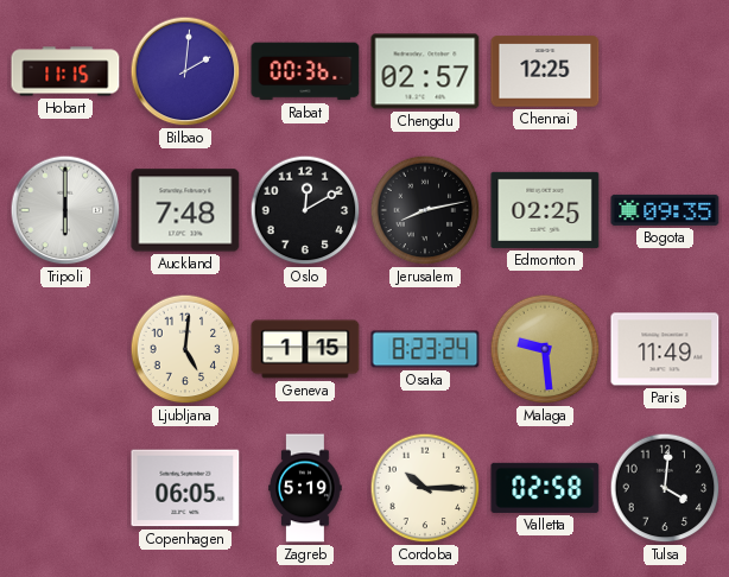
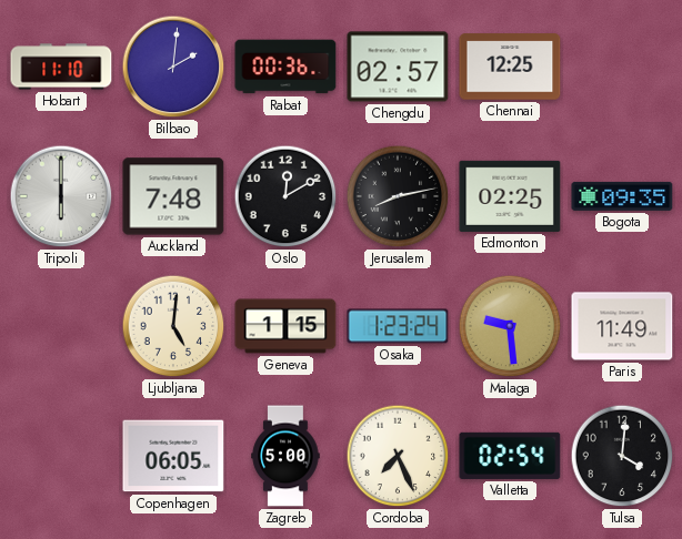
Hobart: 11:15 -> 11:10 (61, 67)
Osaka: 8:23 -> 1:23 (398, 326)
Zagreb: 5:19 -> 5:00 (285, 456)
Cordoba: 10:15 -> 7:26 (398, 456)
Valletta: 02:58 -> 02:54 (510, 456)
